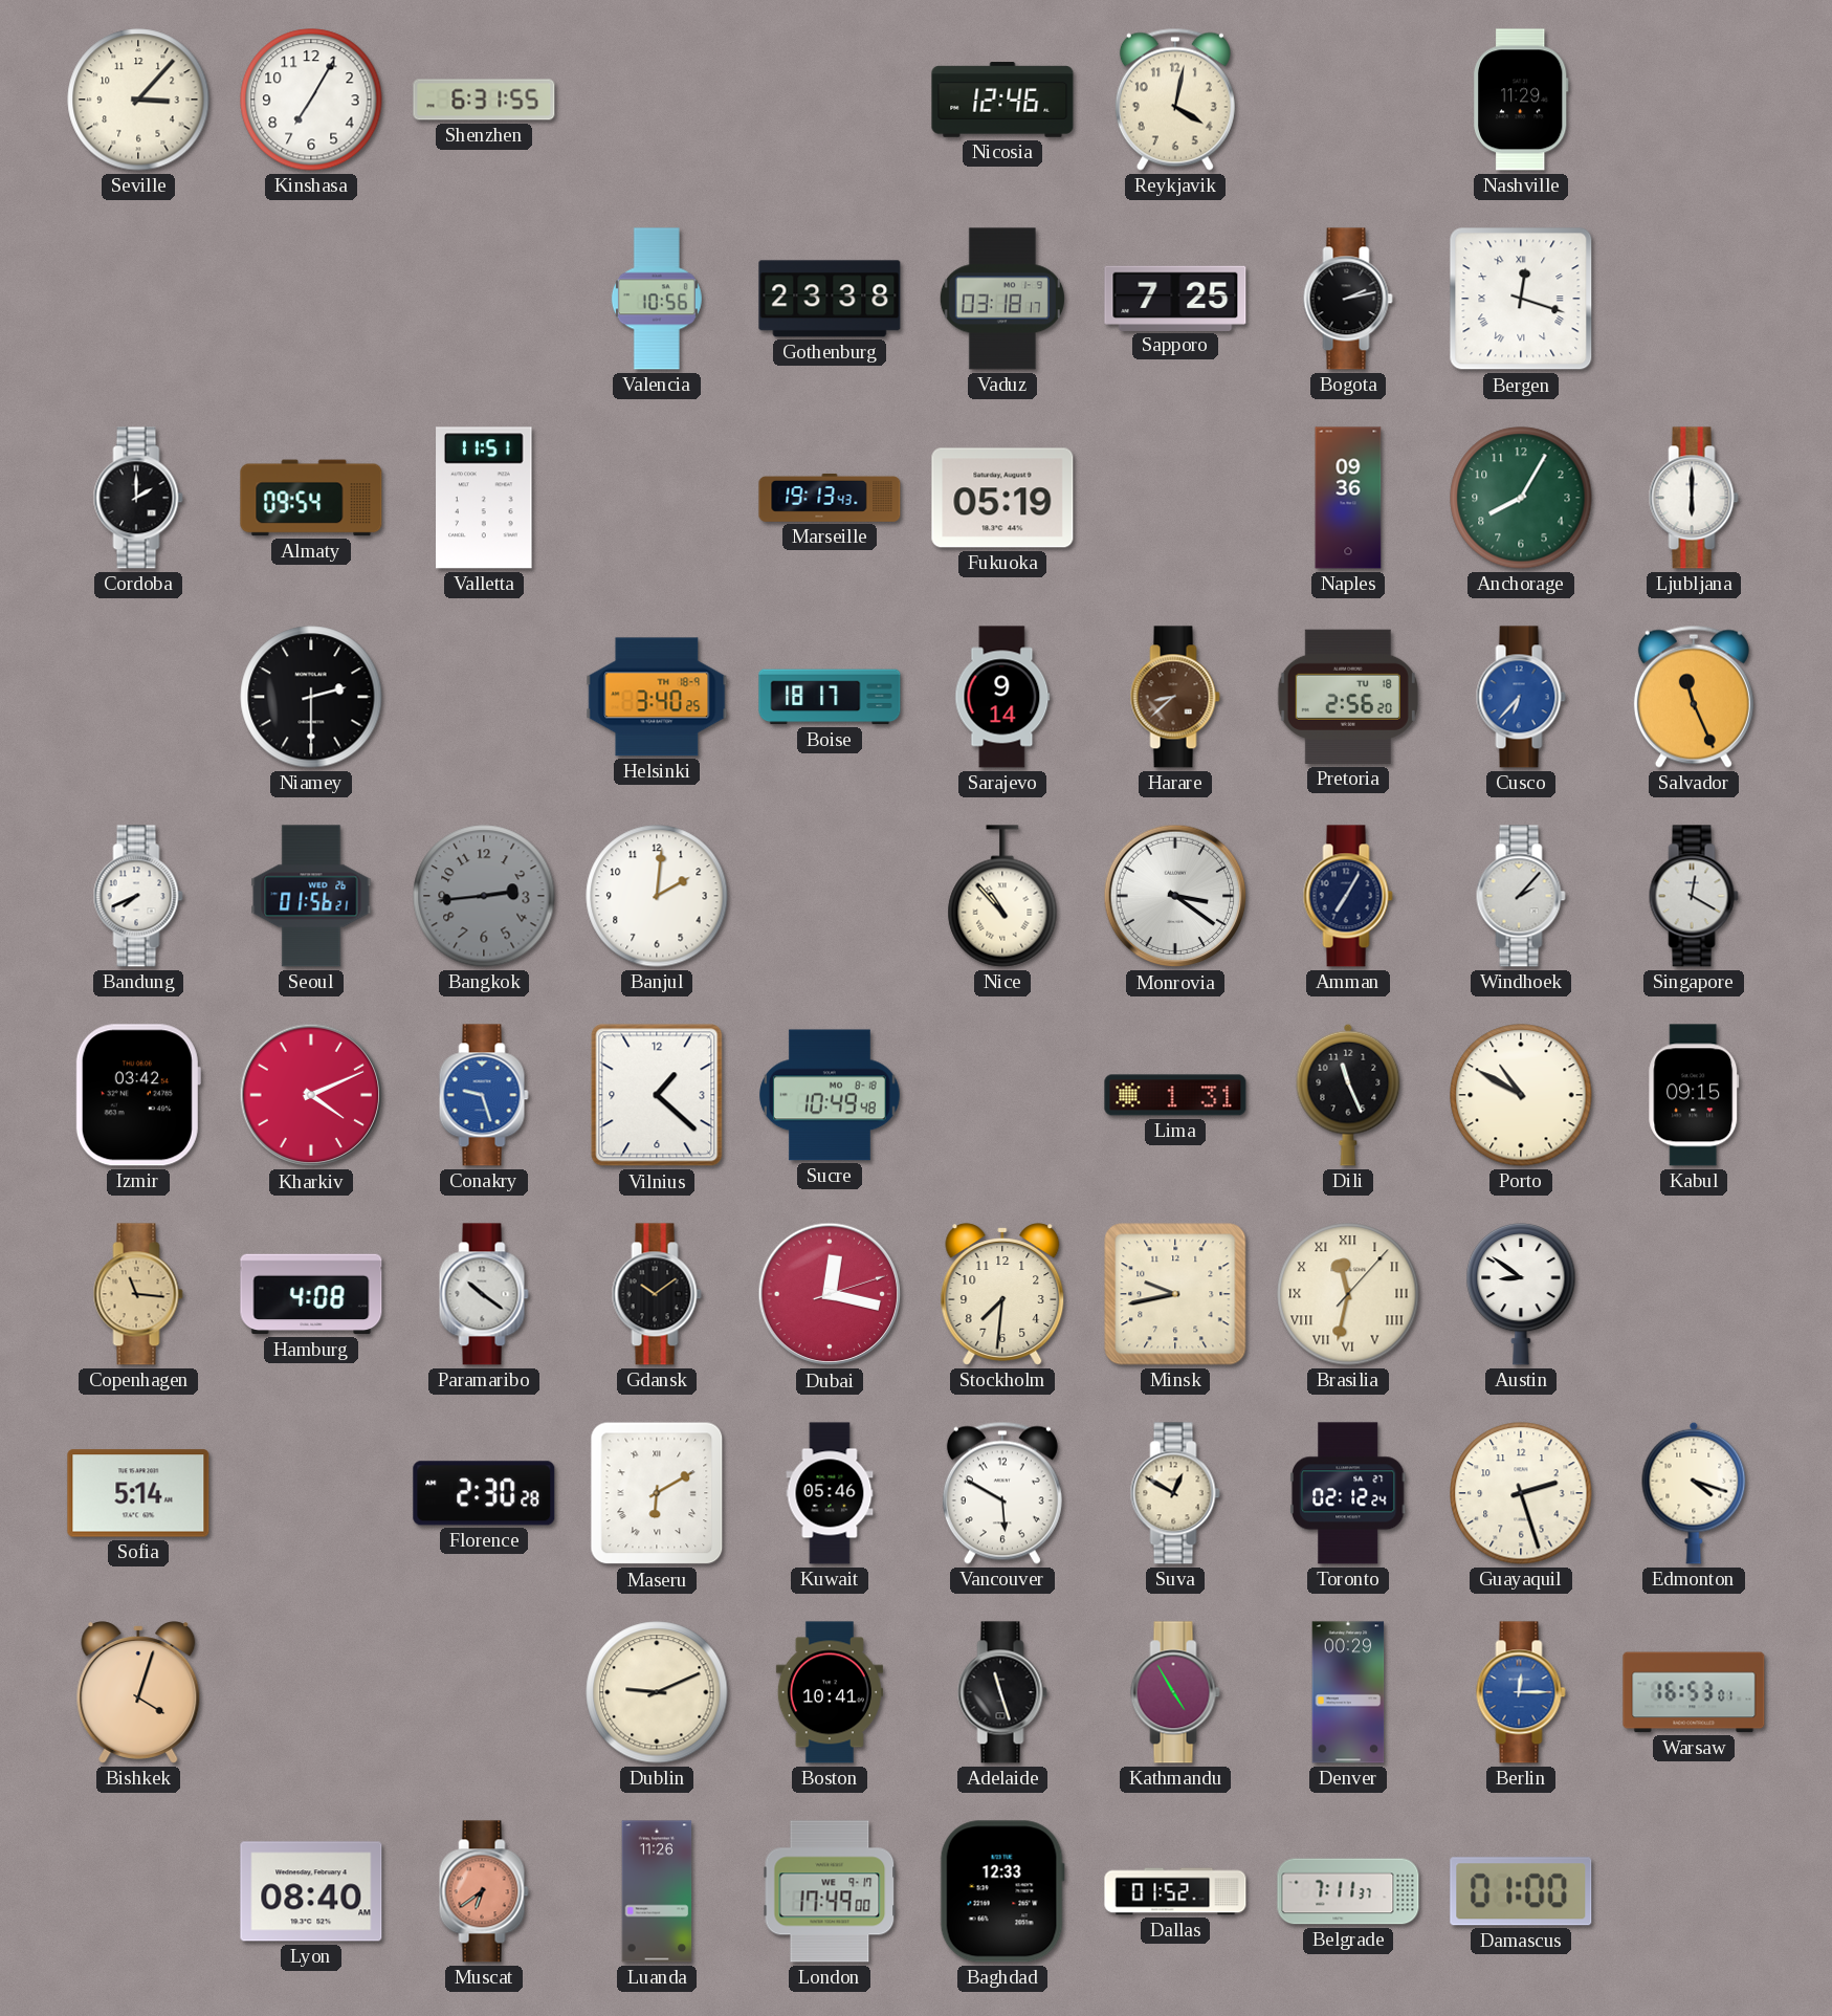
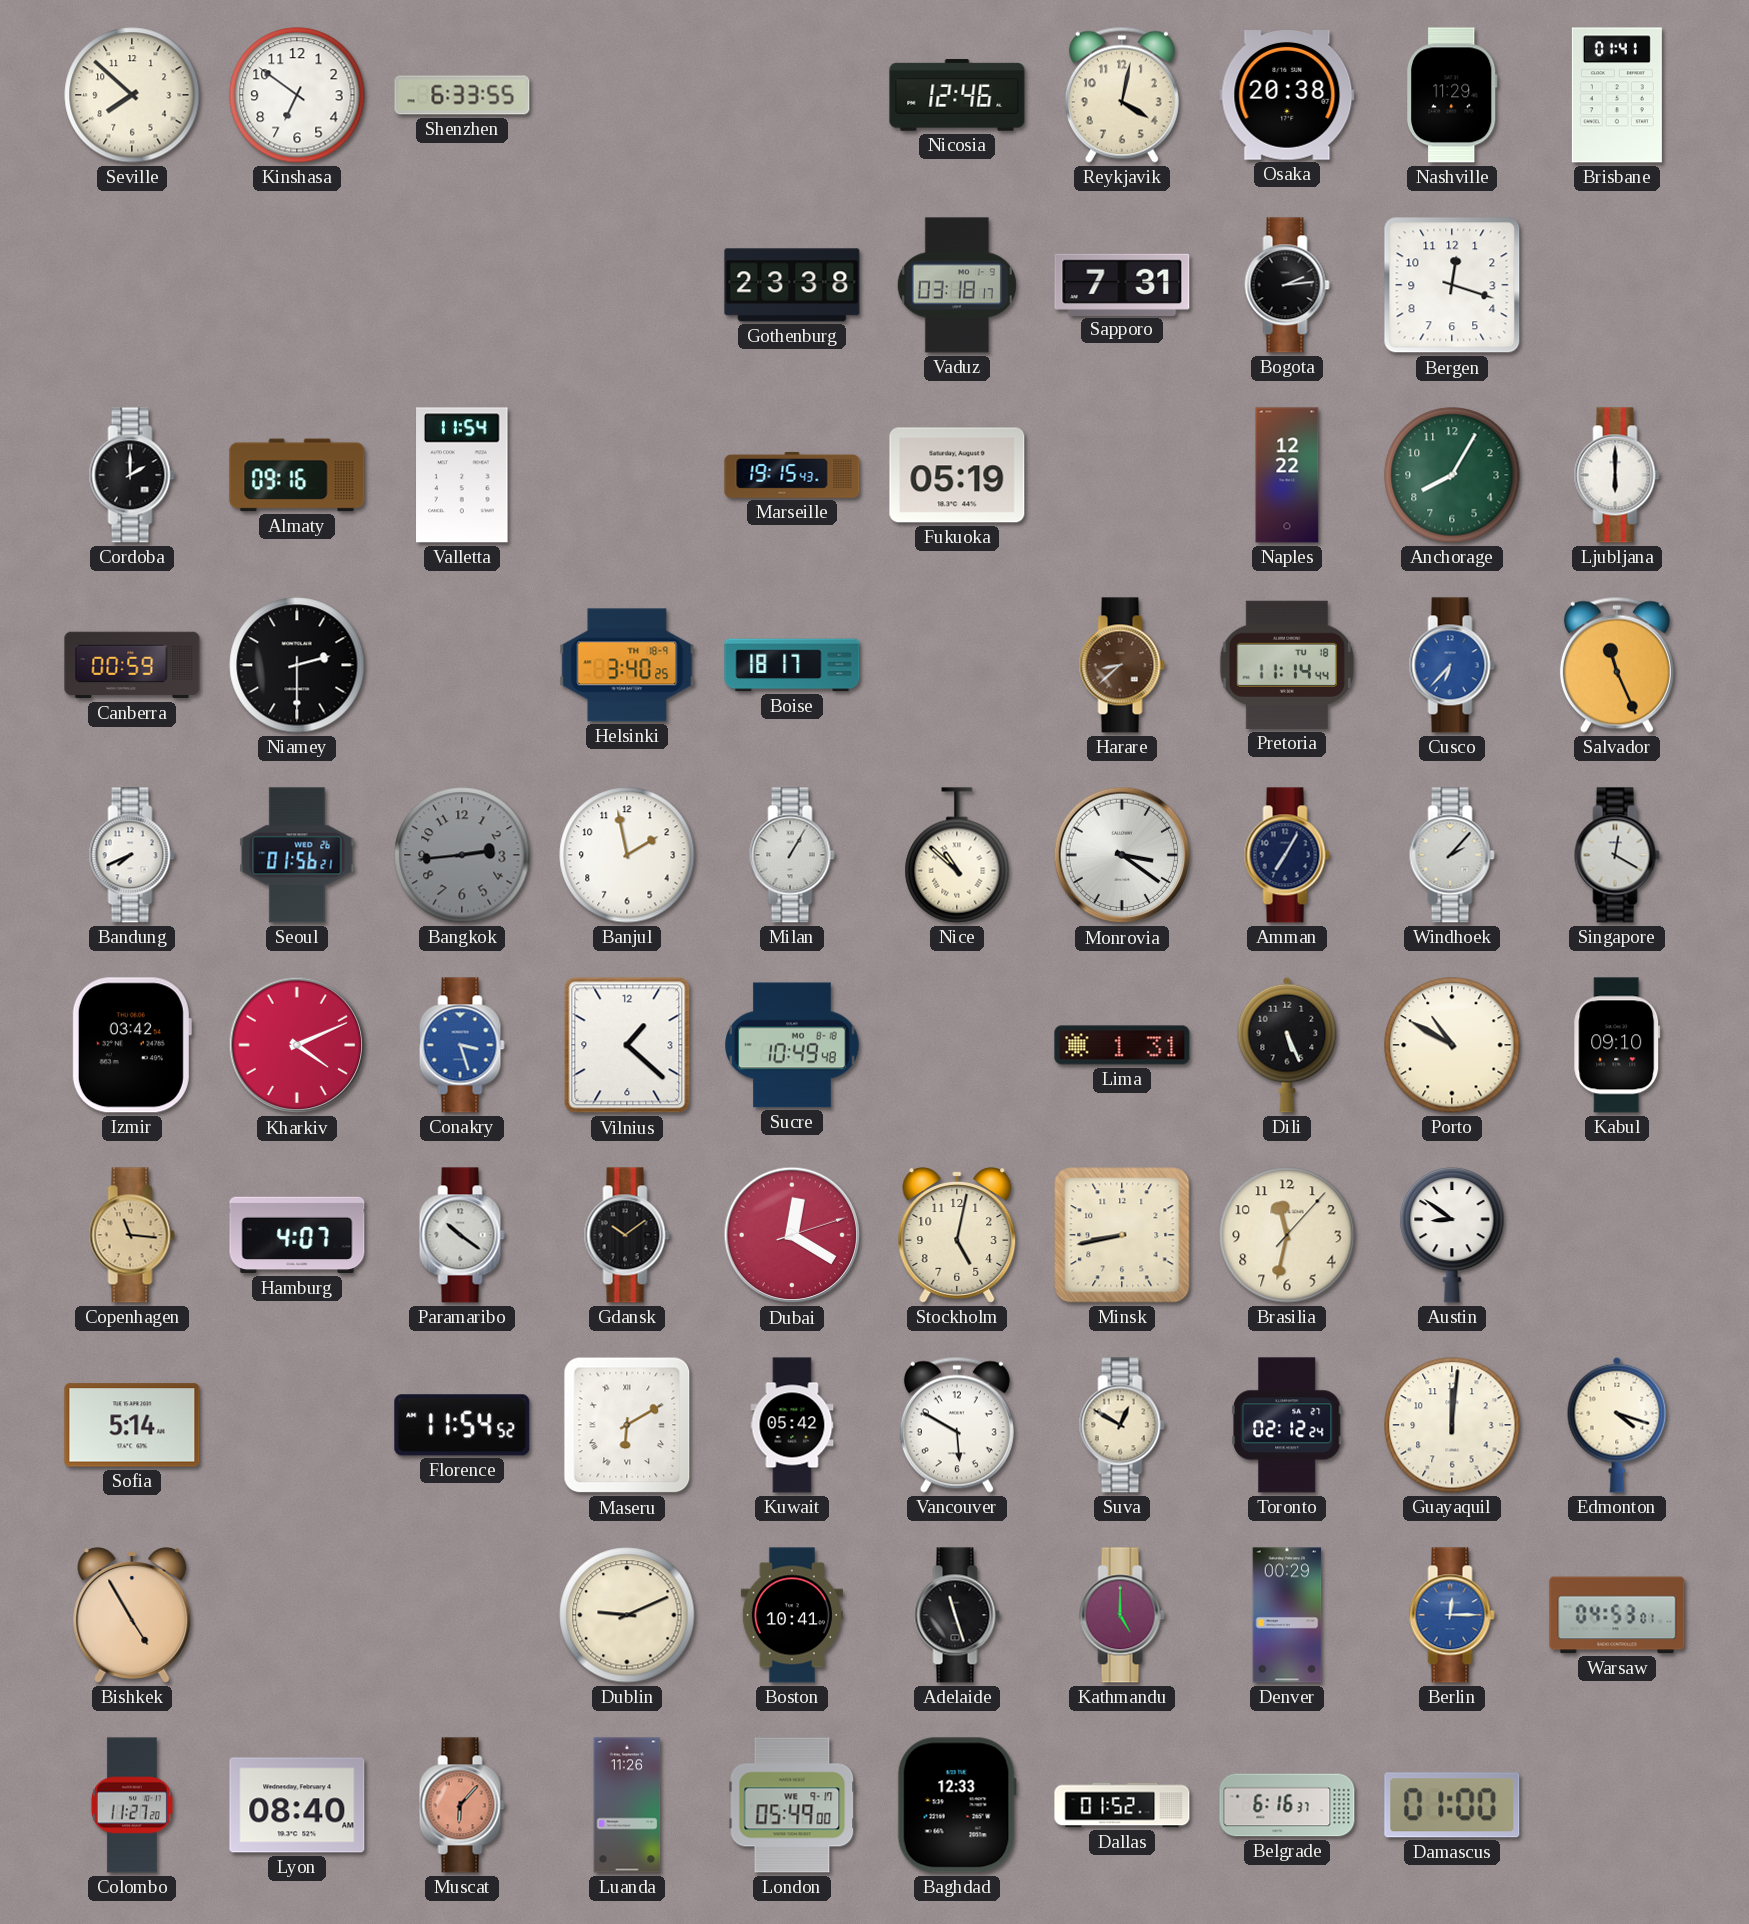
Seville: 3:07 -> 7:52 (132, 95)
Kinshasa: 7:05 -> 6:51 (297, 95)
Shenzhen: 6:31 -> 6:33 (462, 95)
Osaka: none -> 20:38 (1287, 96)
Brisbane: none -> 01:41 (1617, 95)
Valencia: 10:56 -> none (657, 299)
Sapporo: 7:25 -> 7:31 (1122, 284)
Bogota: 2:13 -> 2:14 (1287, 285)
Bergen numerals: Roman -> Arabic (1452, 285)
Almaty: 09:54 -> 09:16 (297, 475)
Valletta: 11:51 -> 11:54 (462, 475)
Marseille: 19:13 -> 19:15 (792, 475)
Naples: 09:36 -> 12:22 (1287, 475)
Canberra: none -> 00:59 (132, 665)
Sarajevo: 9:14 -> none (1002, 697)
Pretoria: 2:56 -> 11:14 (1287, 665)
Banjul: 2:01 -> 1:58 (627, 855)
Milan: none -> 1:05 (792, 855)
Nice: 10:53 -> 10:52 (957, 855)
Conakry: 9:27 -> 3:27 (462, 1045)
Dili: 11:26 -> 5:26 (1287, 1045)
Kabul: 09:15 -> 09:10 (1617, 1045)
Hamburg: 4:08 -> 4:07 (297, 1235)
Dubai: 12:17 -> 12:20 (792, 1235)
Stockholm: 7:31 -> 5:02 (957, 1235)
Minsk: 9:43 -> 8:43 (1122, 1235)
Brasilia numerals: Roman -> Arabic (1287, 1235)
Florence: 2:30 -> 11:54 (462, 1425)
Kuwait: 05:46 -> 05:42 (792, 1425)
Guayaquil: 2:27 -> 12:01 (1452, 1425)
Bishkek: 4:03 -> 4:55 (132, 1615)
Kathmandu: 4:55 -> 5:00 (1122, 1615)
Warsaw: 16:53 -> 04:53 (1617, 1615)
Colombo: none -> 11:27 (132, 1805)
Muscat: 6:39 -> 6:07 (462, 1805)
London: 17:49 -> 05:49 (792, 1805)
Belgrade: 7:11 -> 6:16 (1287, 1805)
